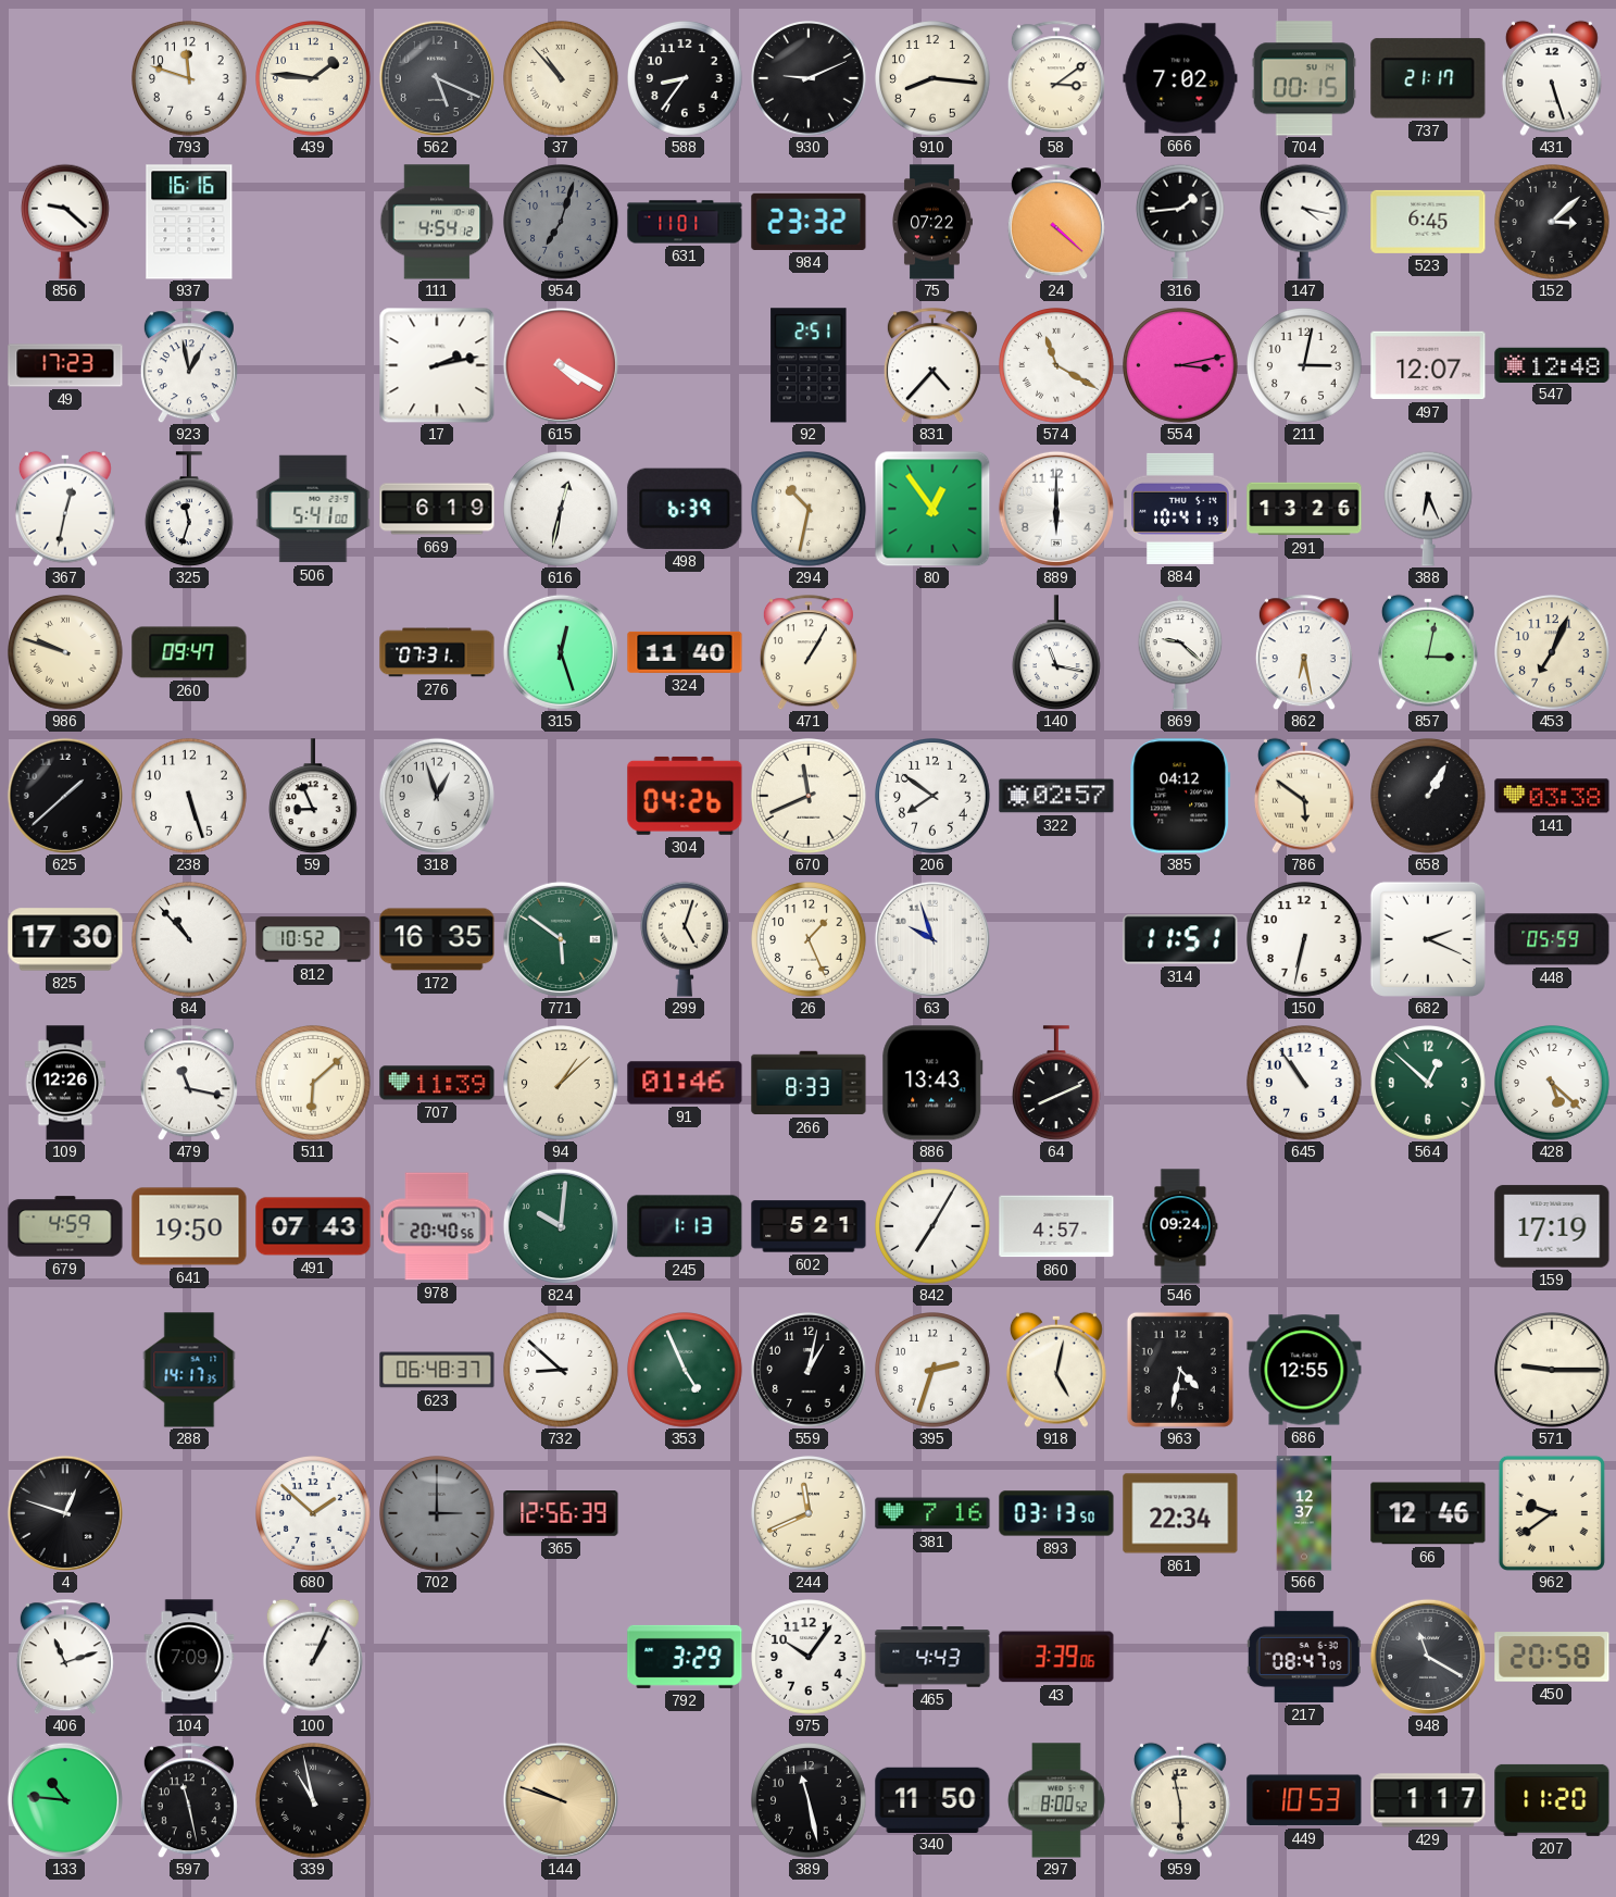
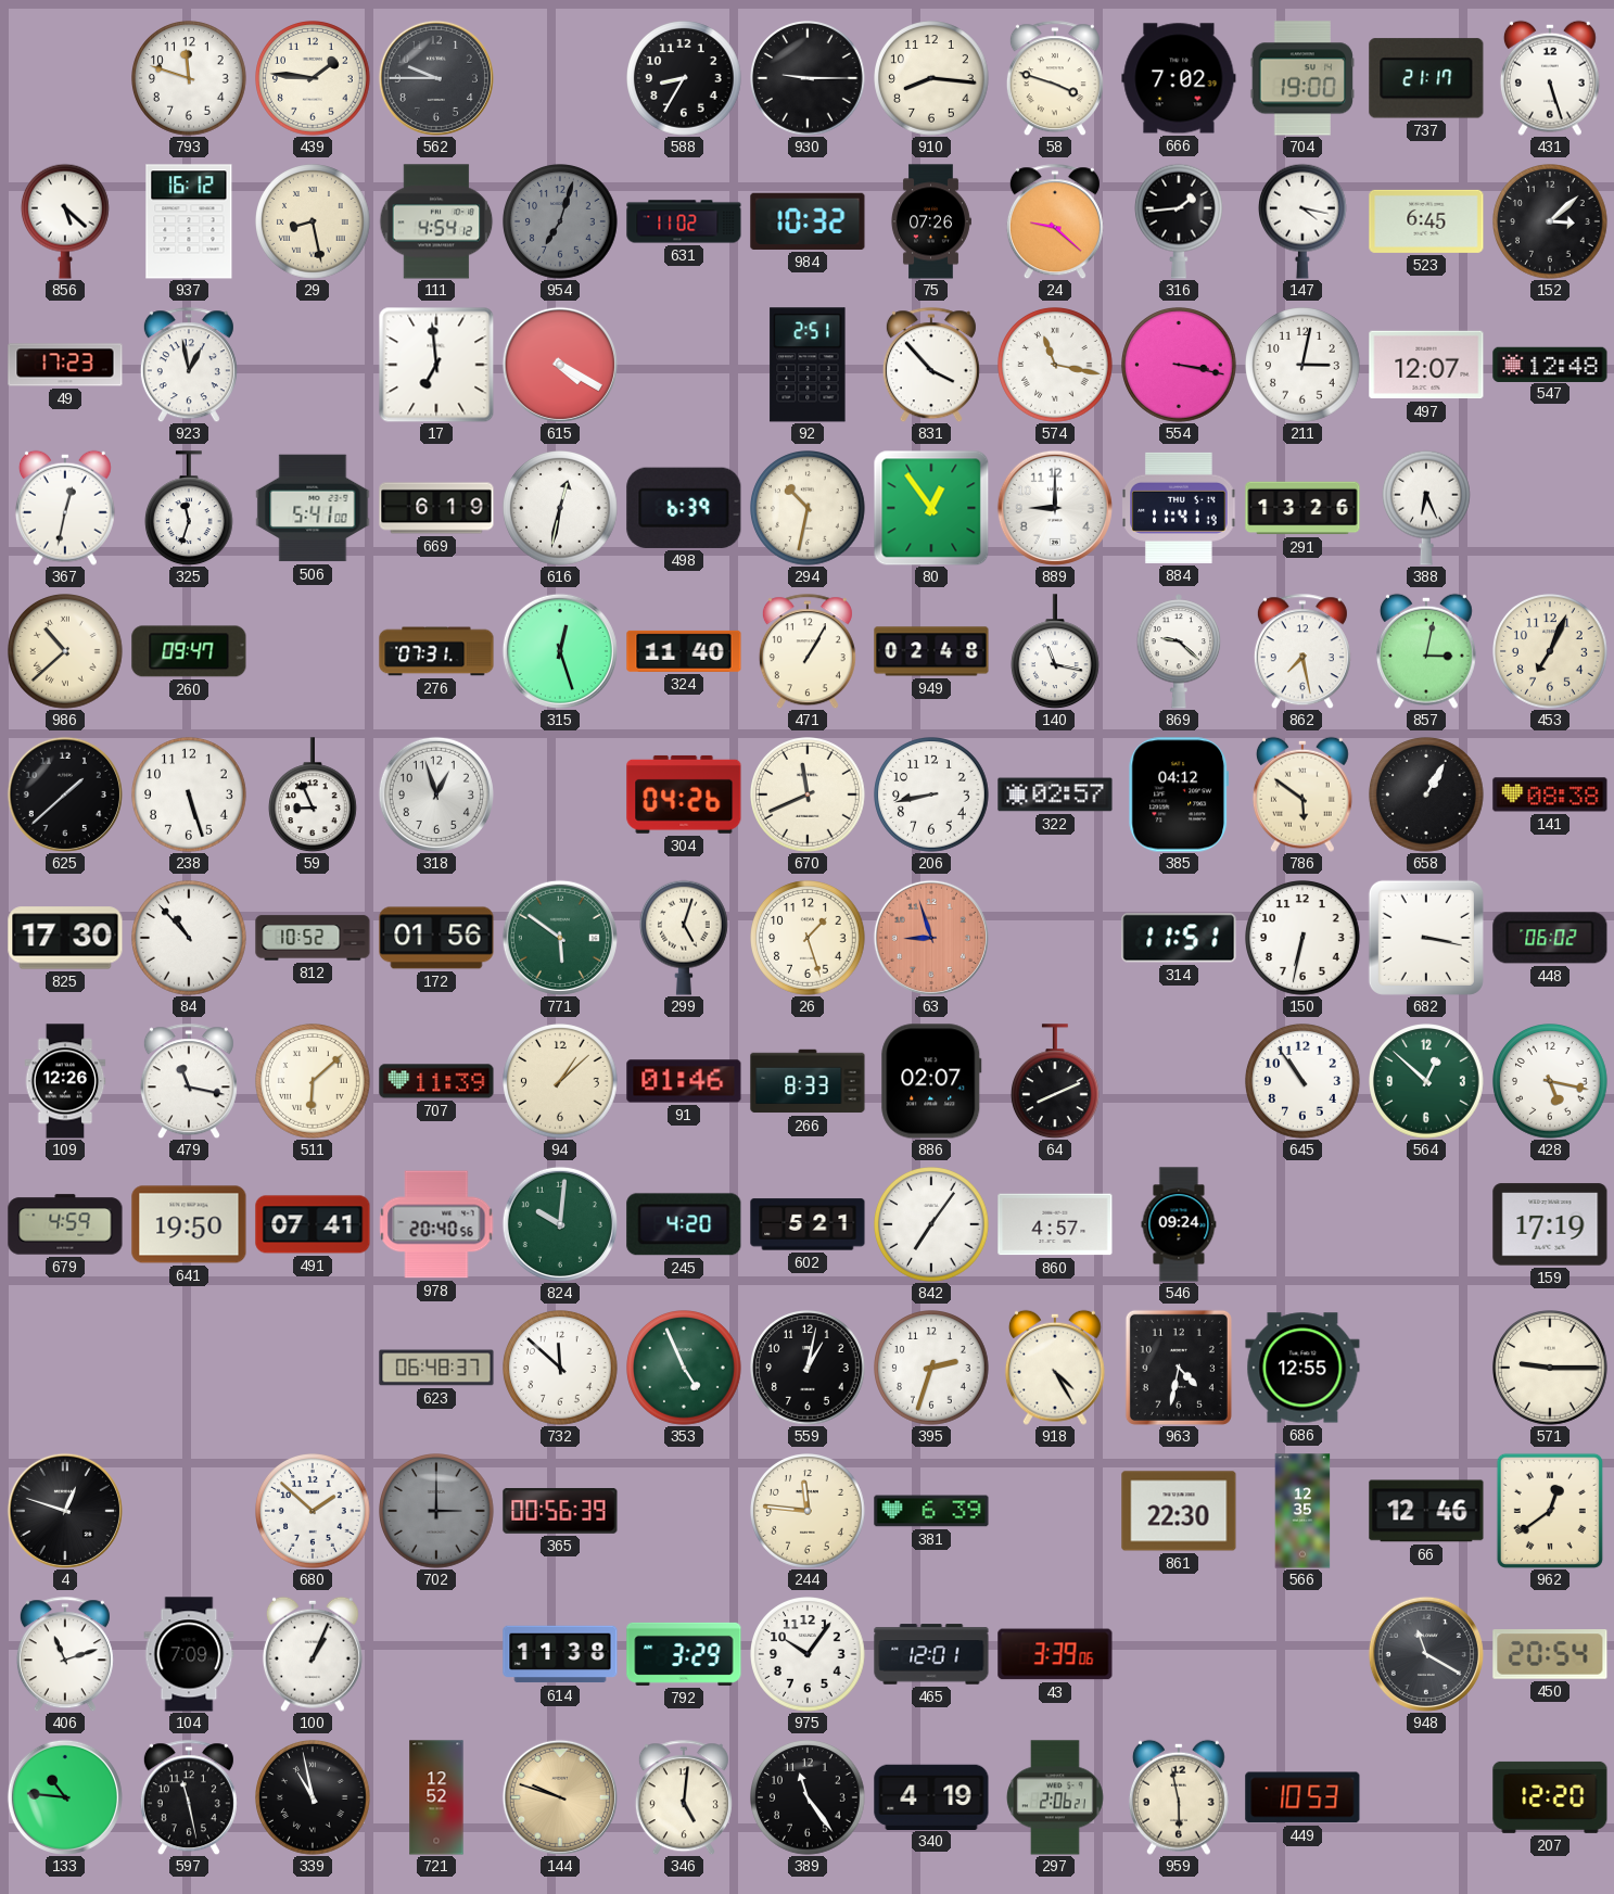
562: 5:19 -> 9:45 (436, 78)
37: 10:53 -> none (562, 79)
588: 8:36 -> 8:35 (685, 79)
930: 9:11 -> 9:15 (809, 79)
58: 3:09 -> 3:48 (1055, 78)
704: 00:15 -> 19:00 (1302, 78)
856: 9:22 -> 5:22 (66, 221)
937: 16:16 -> 16:12 (189, 221)
29: none -> 8:28 (314, 223)
631: 11:01 -> 11:02 (684, 221)
984: 23:32 -> 10:32 (808, 221)
75: 07:22 -> 07:26 (930, 221)
24: 4:22 -> 9:22 (1055, 221)
17: 2:13 -> 6:59 (436, 365)
831: 4:37 -> 3:53 (931, 365)
574: 11:20 -> 11:17 (1056, 366)
554: 3:13 -> 3:17 (1180, 366)
889: 6:00 -> 9:00 (1055, 508)
884: 10:41 -> 11:41 (1179, 508)
986: 9:48 -> 10:38 (66, 652)
949: none -> 02:48 (931, 651)
862: 6:28 -> 7:28 (1302, 651)
206: 7:51 -> 8:43 (932, 796)
141: 03:38 -> 08:38 (1550, 795)
172: 16:35 -> 01:56 (436, 938)
26: 1:26 -> 1:27 (809, 939)
63: 9:57 -> 8:57 (931, 938)
63 dial: white -> salmon (931, 938)
682: 2:19 -> 3:17 (1426, 938)
448: 05:59 -> 06:02 (1550, 938)
886: 13:43 -> 02:07 (931, 1081)
428: 5:22 -> 5:17 (1551, 1082)
491: 07:43 -> 07:41 (313, 1224)
245: 1:13 -> 4:20 (684, 1224)
842: 7:05 -> 7:06 (932, 1225)
288: 14:17 -> none (189, 1370)
732: 8:52 -> 11:52 (561, 1369)
918: 5:02 -> 4:25 (1055, 1368)
365: 12:56 -> 00:56 (560, 1512)
244: 11:41 -> 11:46 (809, 1512)
381: 7:16 -> 6:39 (931, 1511)
893: 03:13 -> none (1056, 1513)
861: 22:34 -> 22:30 (1179, 1511)
566: 12:37 -> 12:35 (1302, 1511)
962: 9:39 -> 12:39 (1550, 1511)
614: none -> 11:38 (560, 1654)
465: 4:43 -> 12:01 (931, 1654)
217: 08:47 -> none (1304, 1657)
450: 20:58 -> 20:54 (1550, 1654)
721: none -> 12:52 (436, 1797)
346: none -> 5:01 (684, 1797)
389: 11:28 -> 11:24 (809, 1798)
340: 11:50 -> 4:19 (931, 1796)
297: 8:00 -> 2:06 (1055, 1797)
429: 1:17 -> none (1428, 1800)
207: 11:20 -> 12:20 (1550, 1797)
